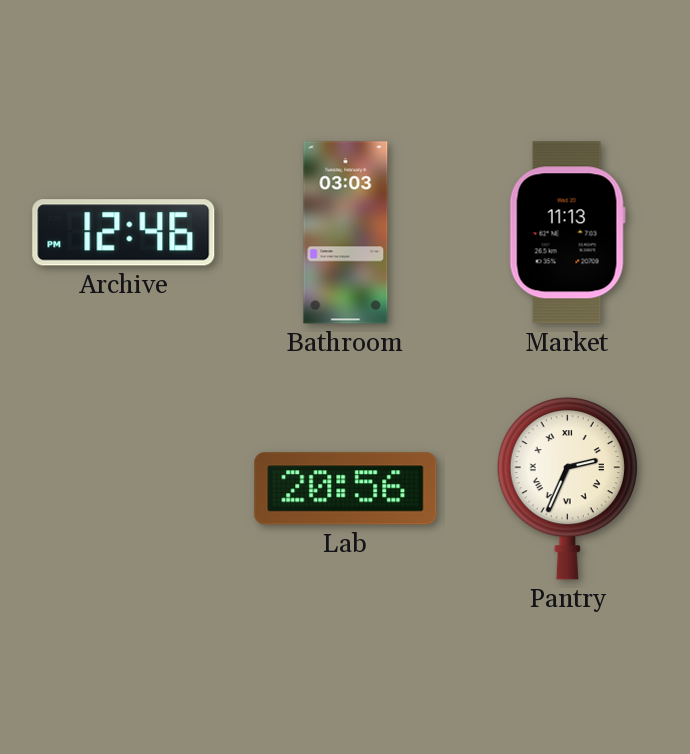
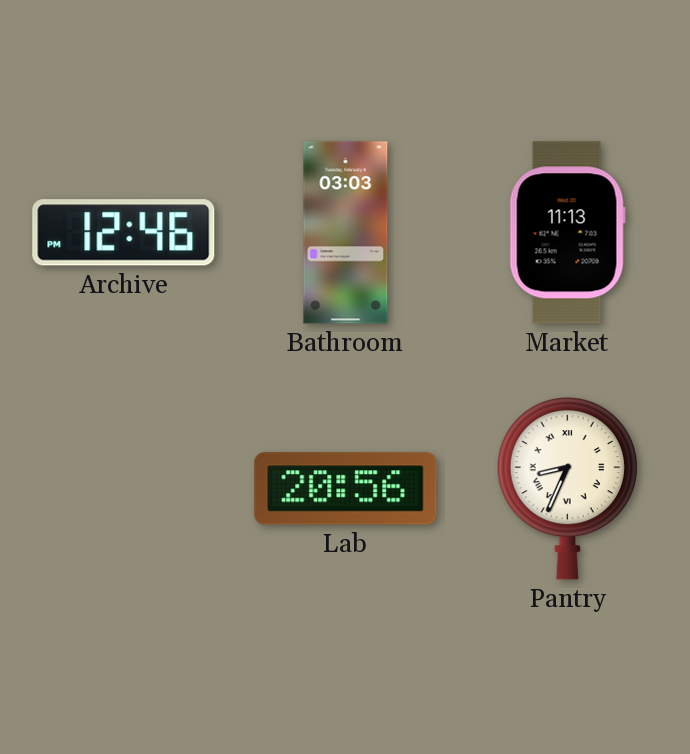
Pantry: 2:34 -> 8:34 (567, 488)
